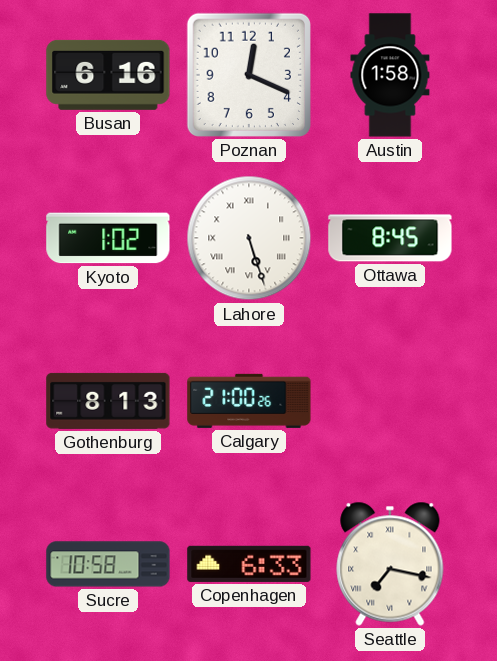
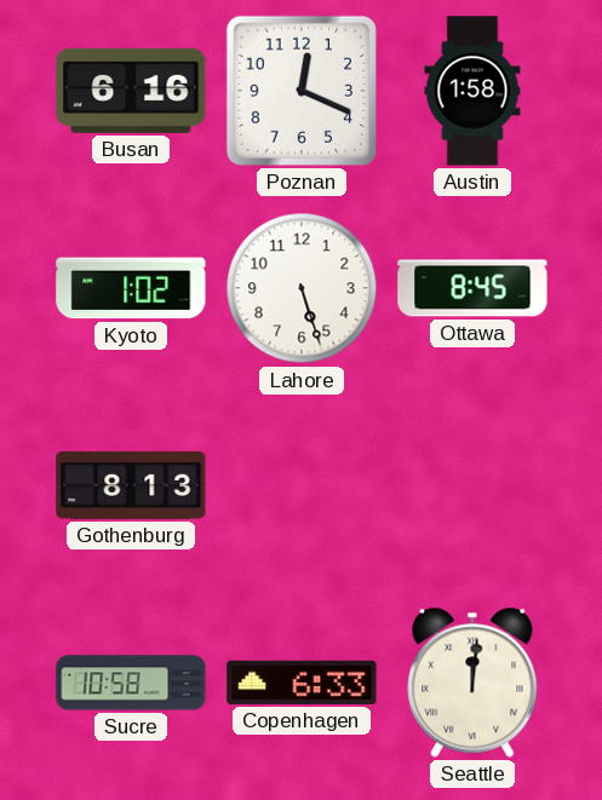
Lahore numerals: Roman -> Arabic (302, 288)
Calgary: 21:00 -> none (249, 401)
Seattle: 7:17 -> 12:01 (472, 683)
